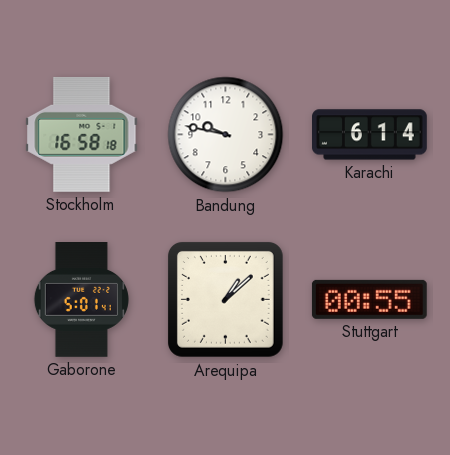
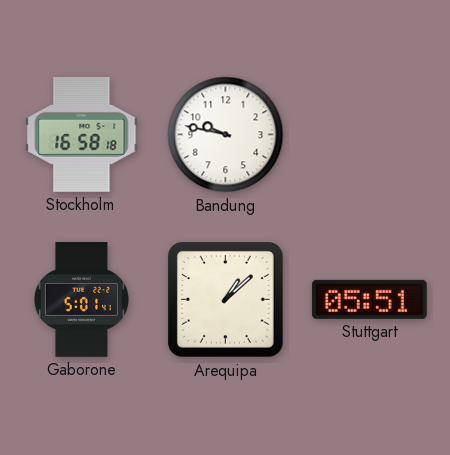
Karachi: 6:14 -> none (370, 135)
Stuttgart: 00:55 -> 05:51 (369, 299)
